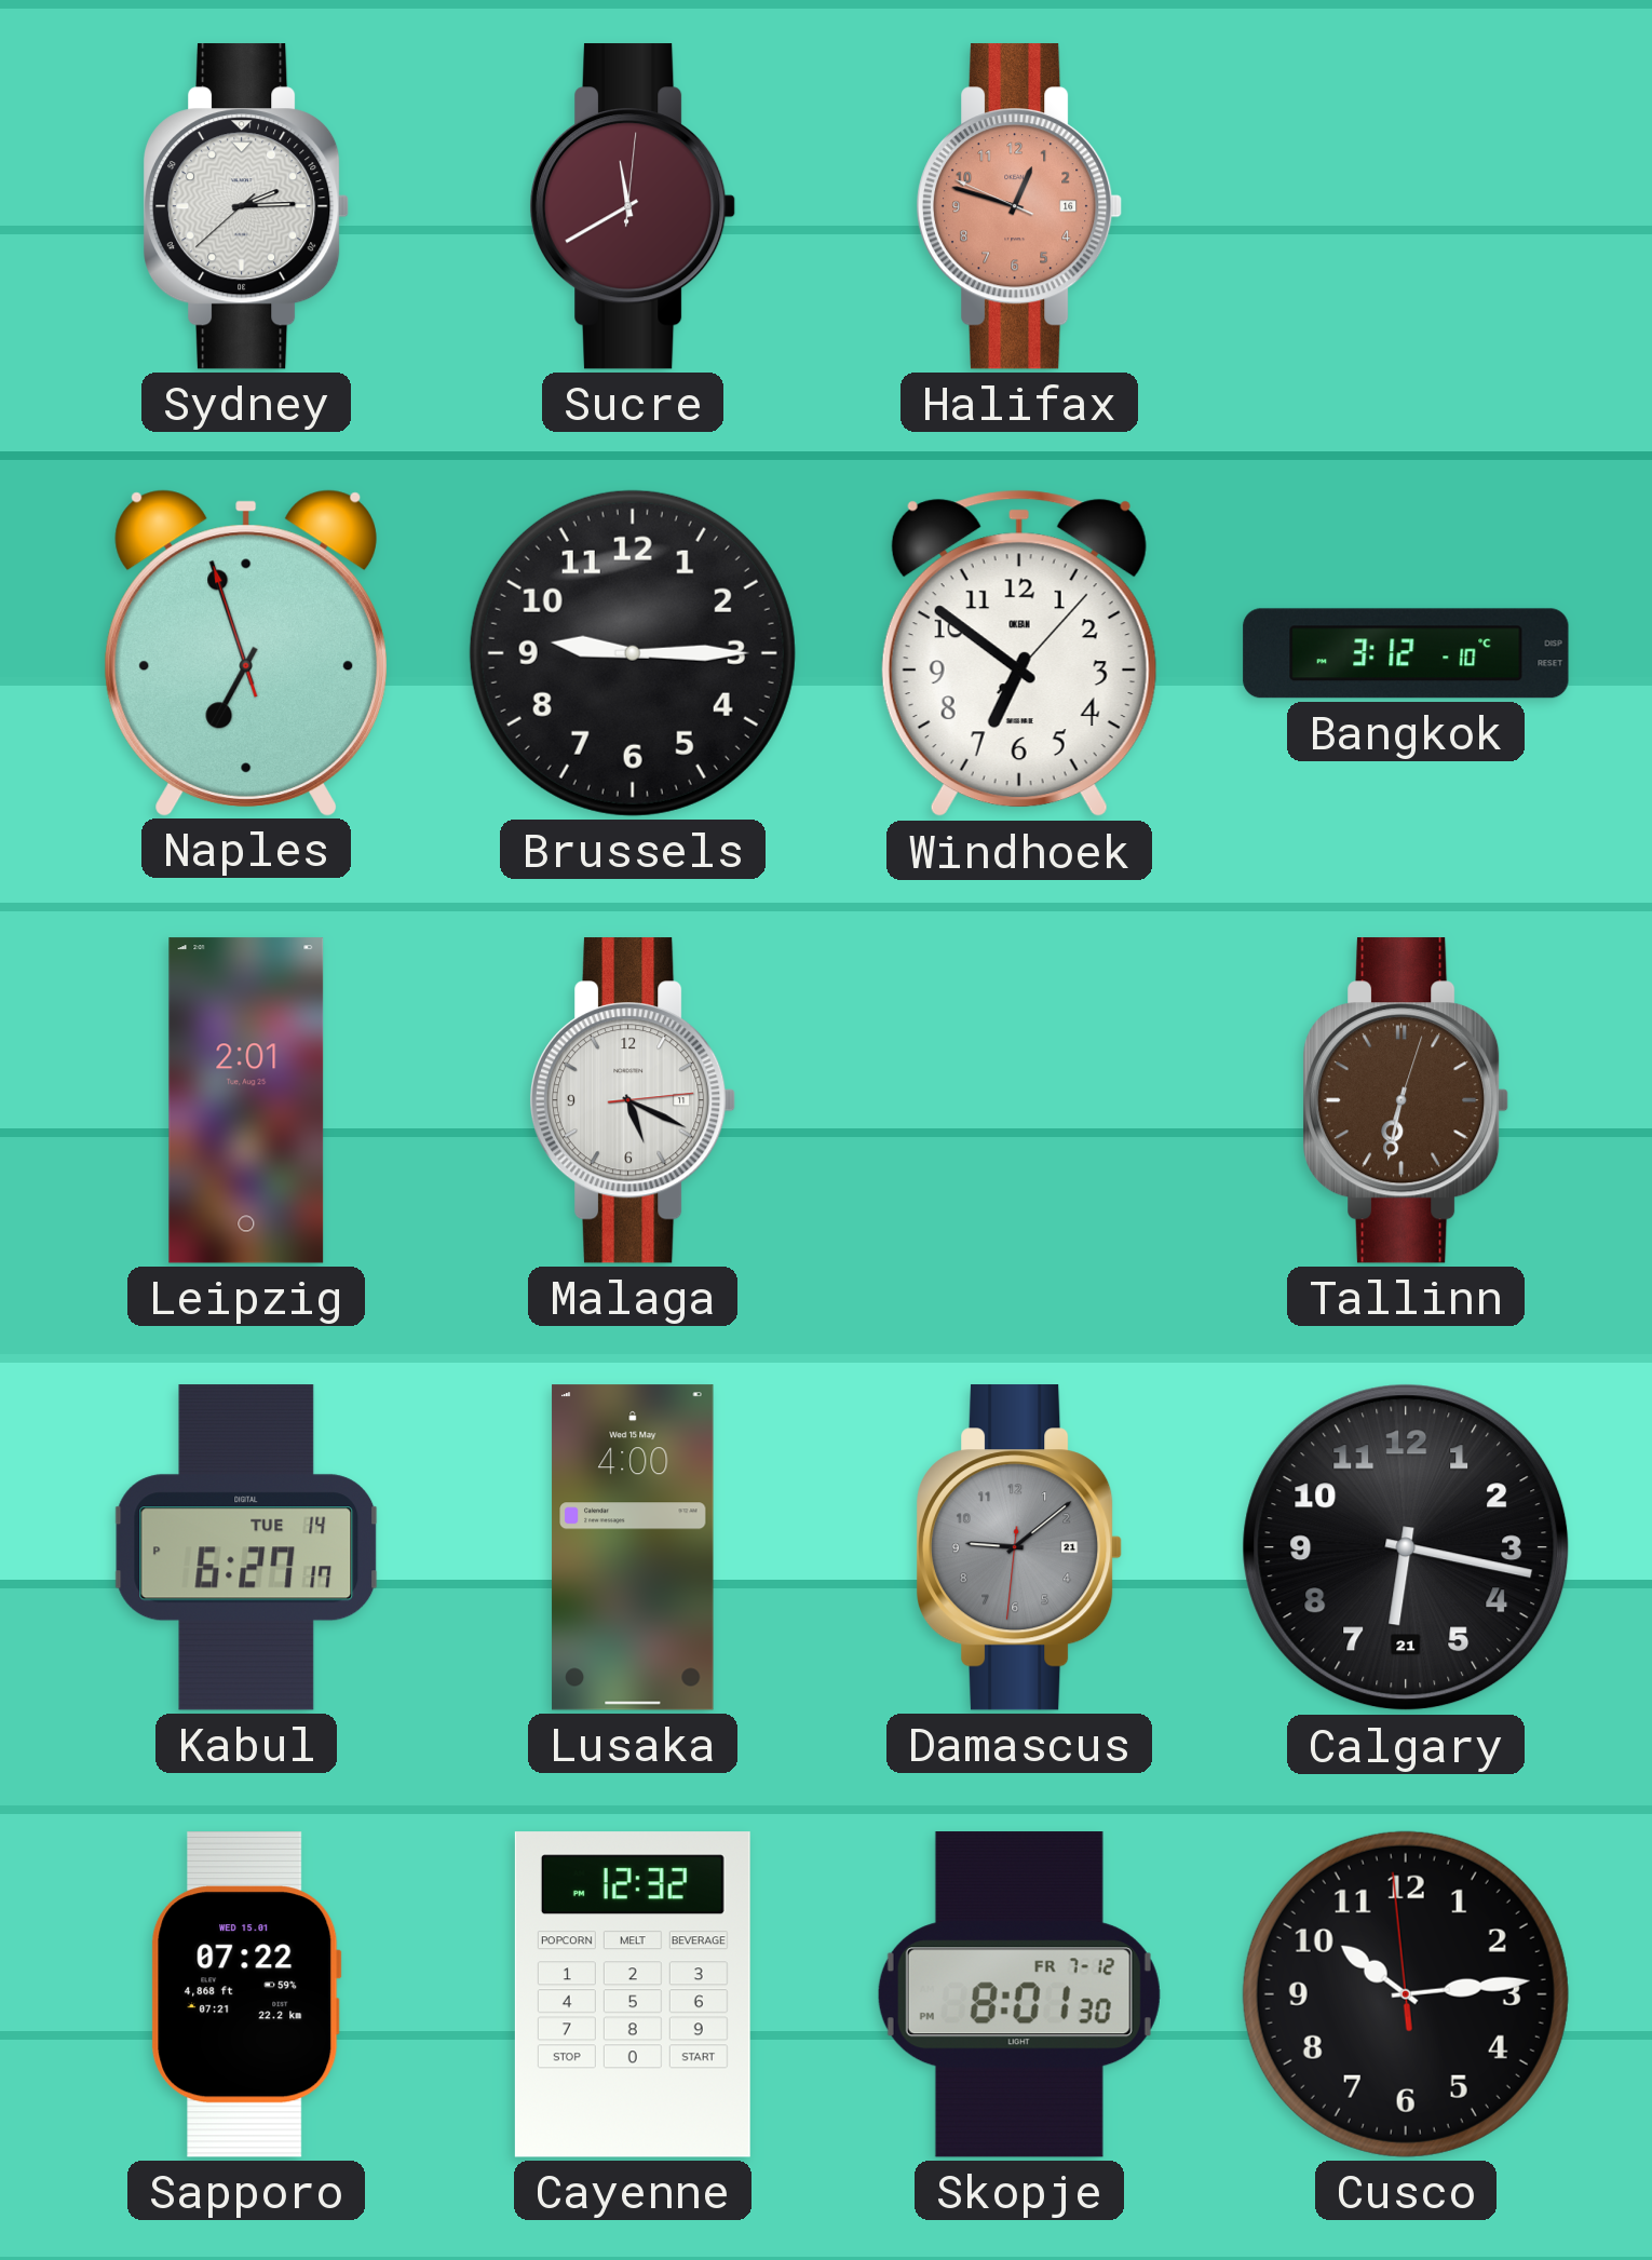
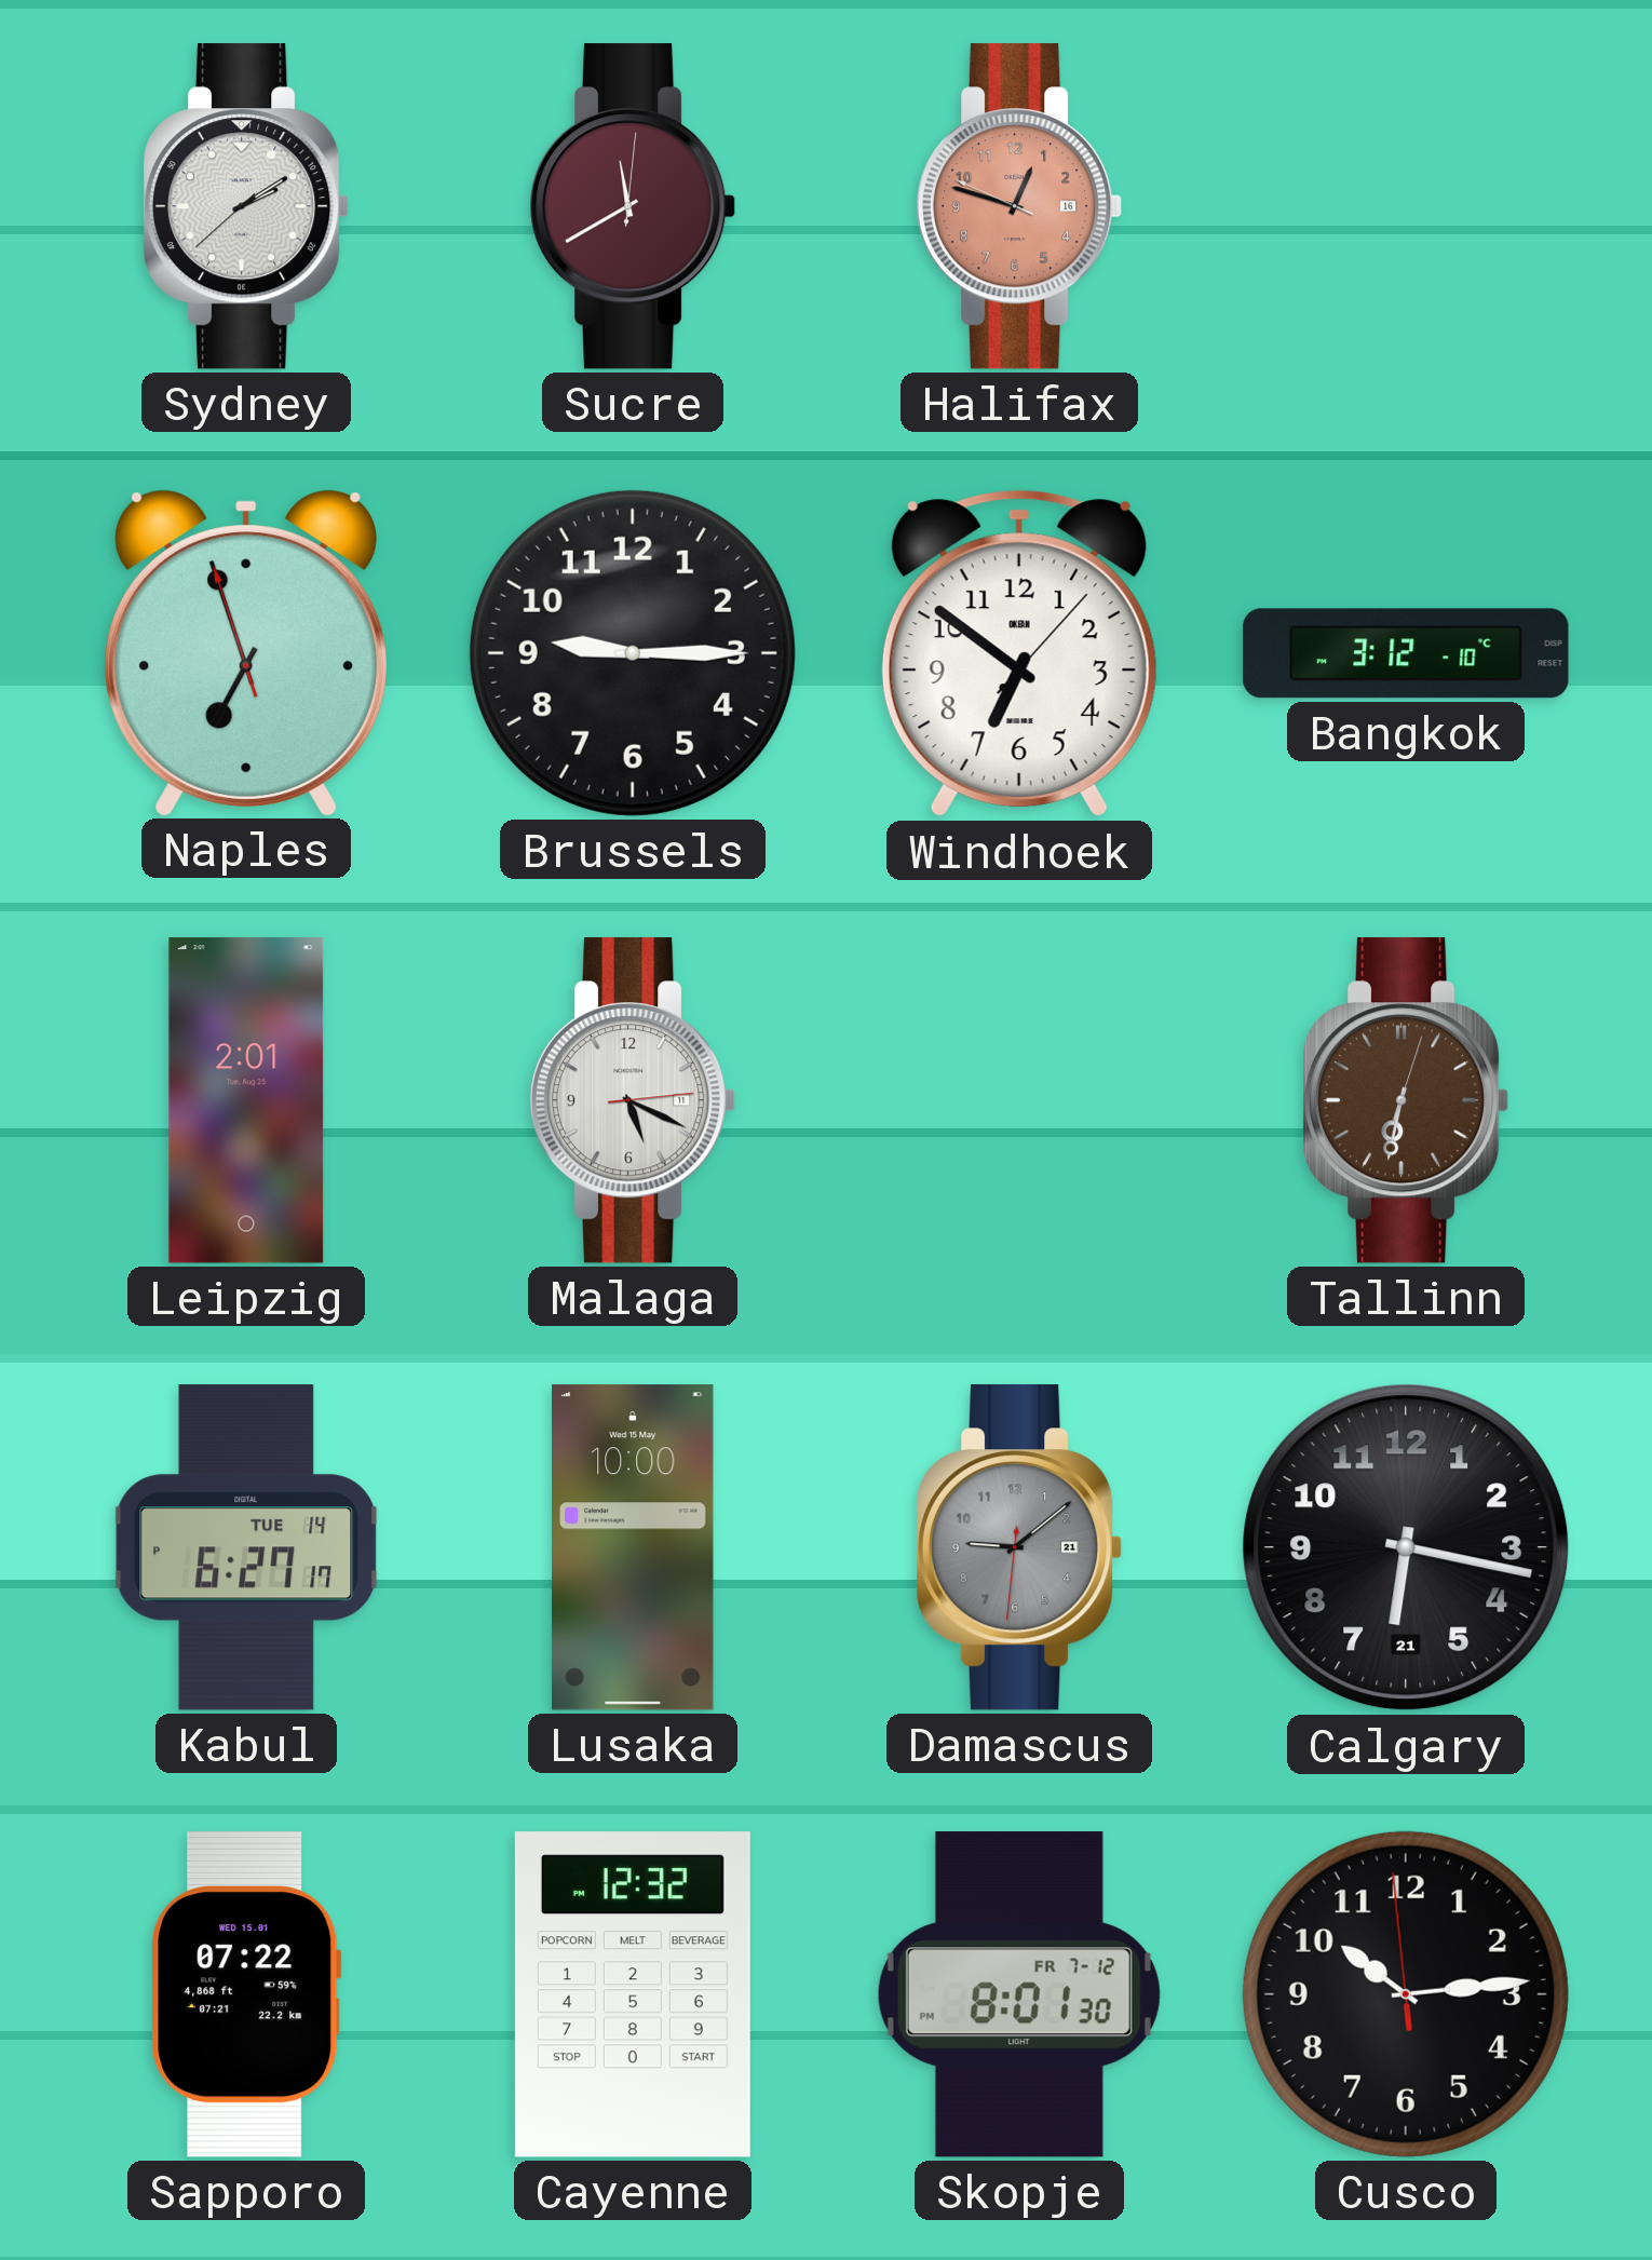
Sydney: 2:14 -> 2:09 (246, 206)
Lusaka: 4:00 -> 10:00 (633, 1547)
